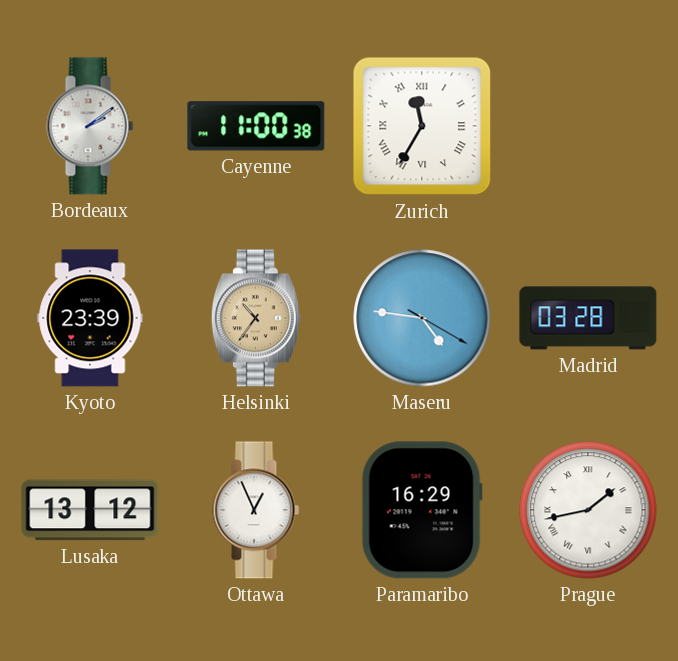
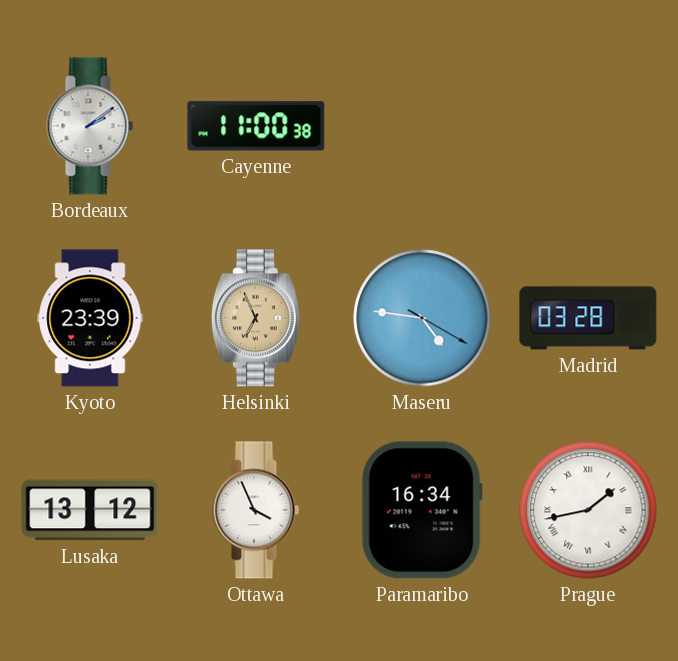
Zurich: 11:35 -> none (422, 126)
Helsinki: 10:36 -> 6:56 (256, 318)
Ottawa: 12:56 -> 3:56 (256, 510)
Paramaribo: 16:29 -> 16:34 (422, 510)
